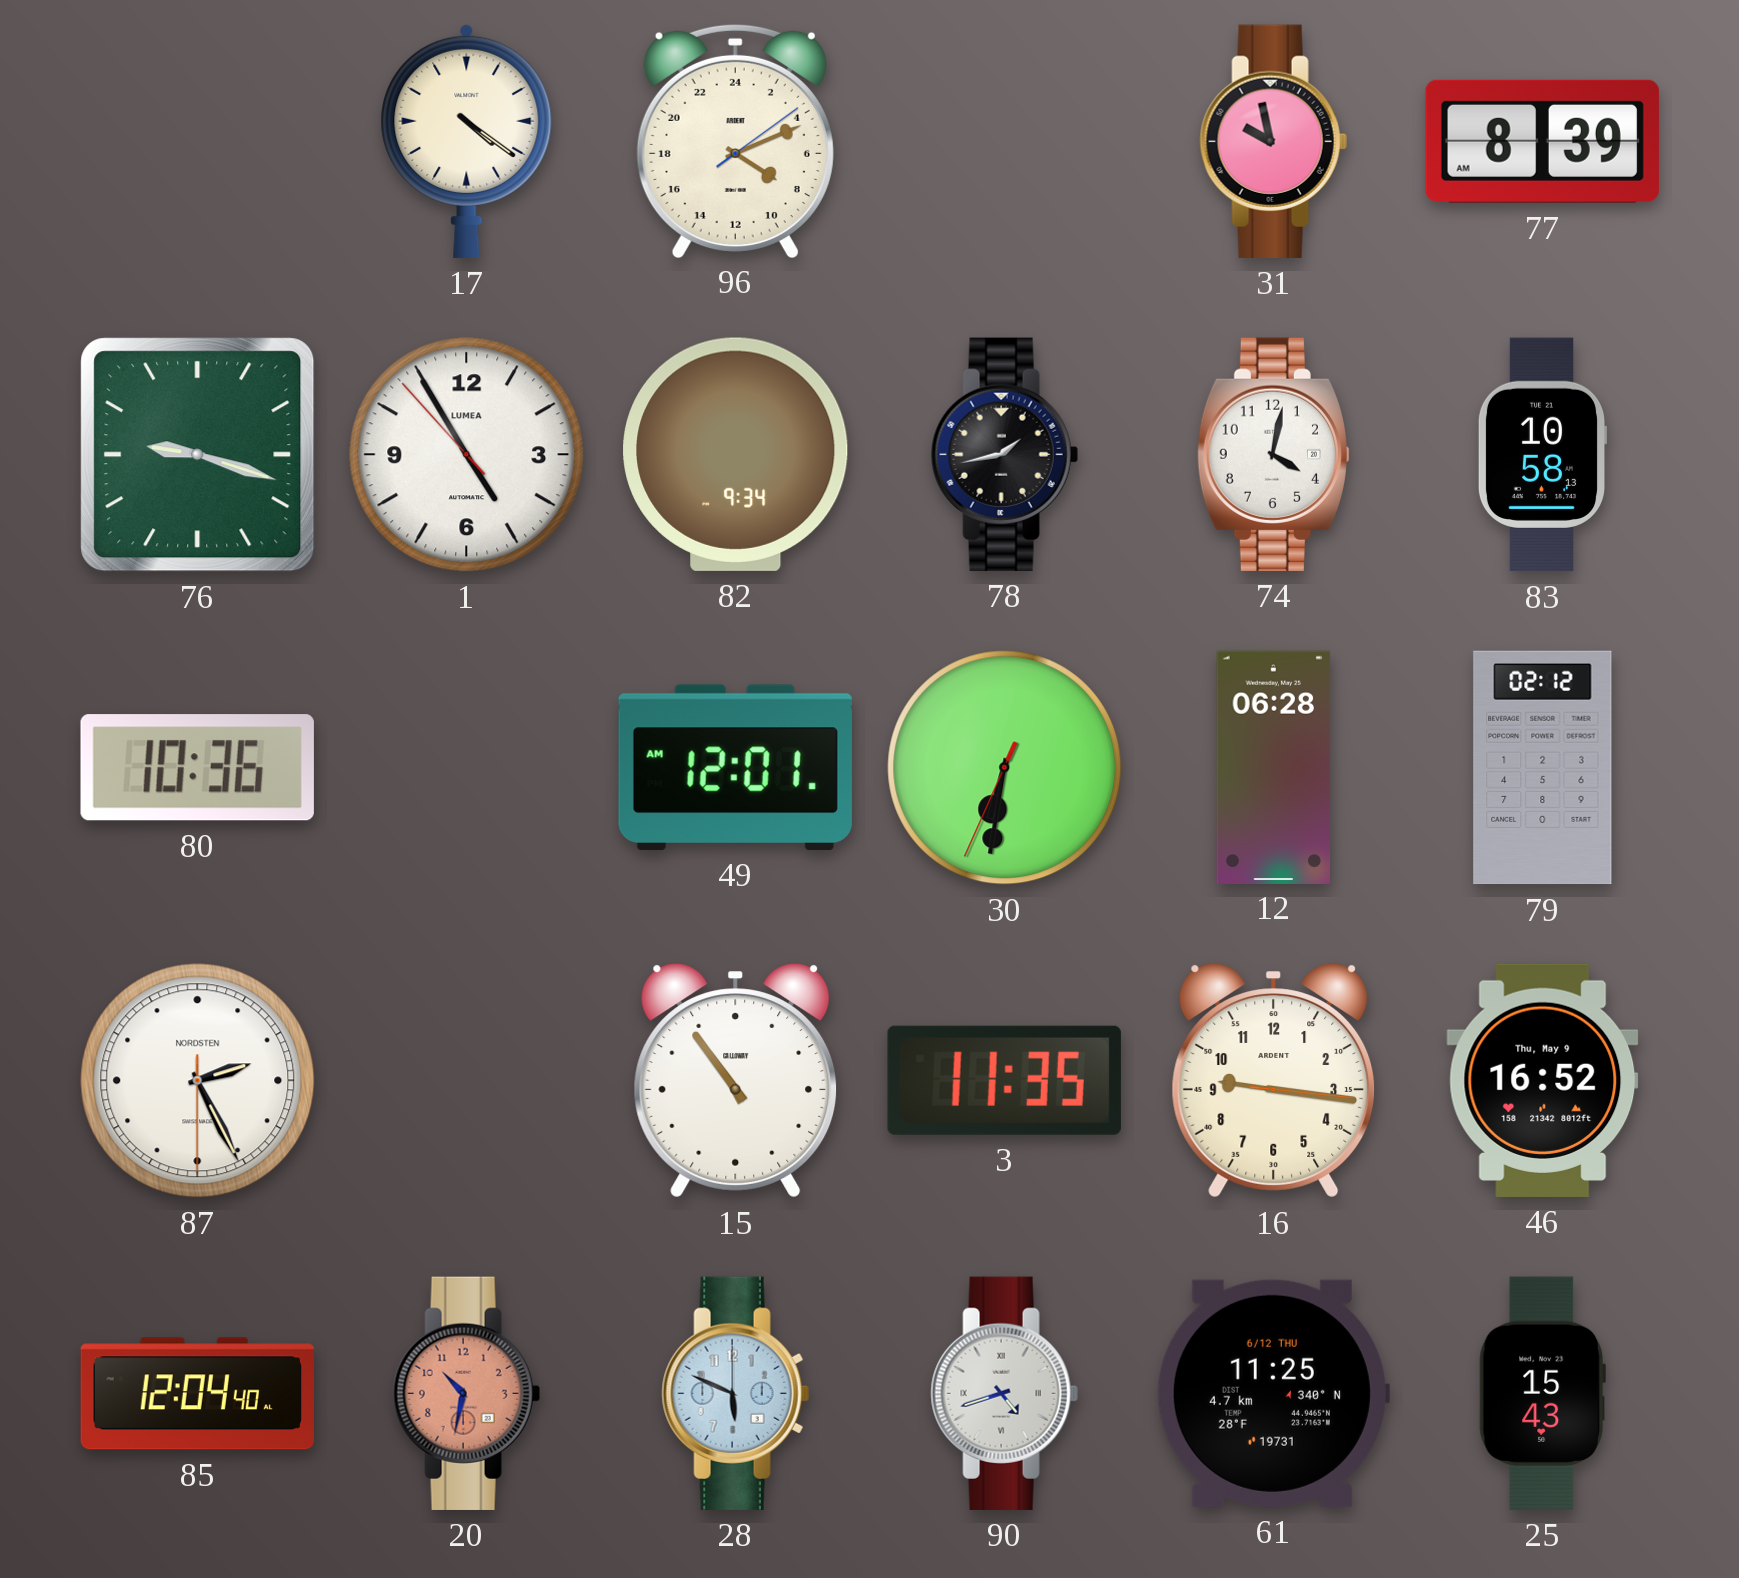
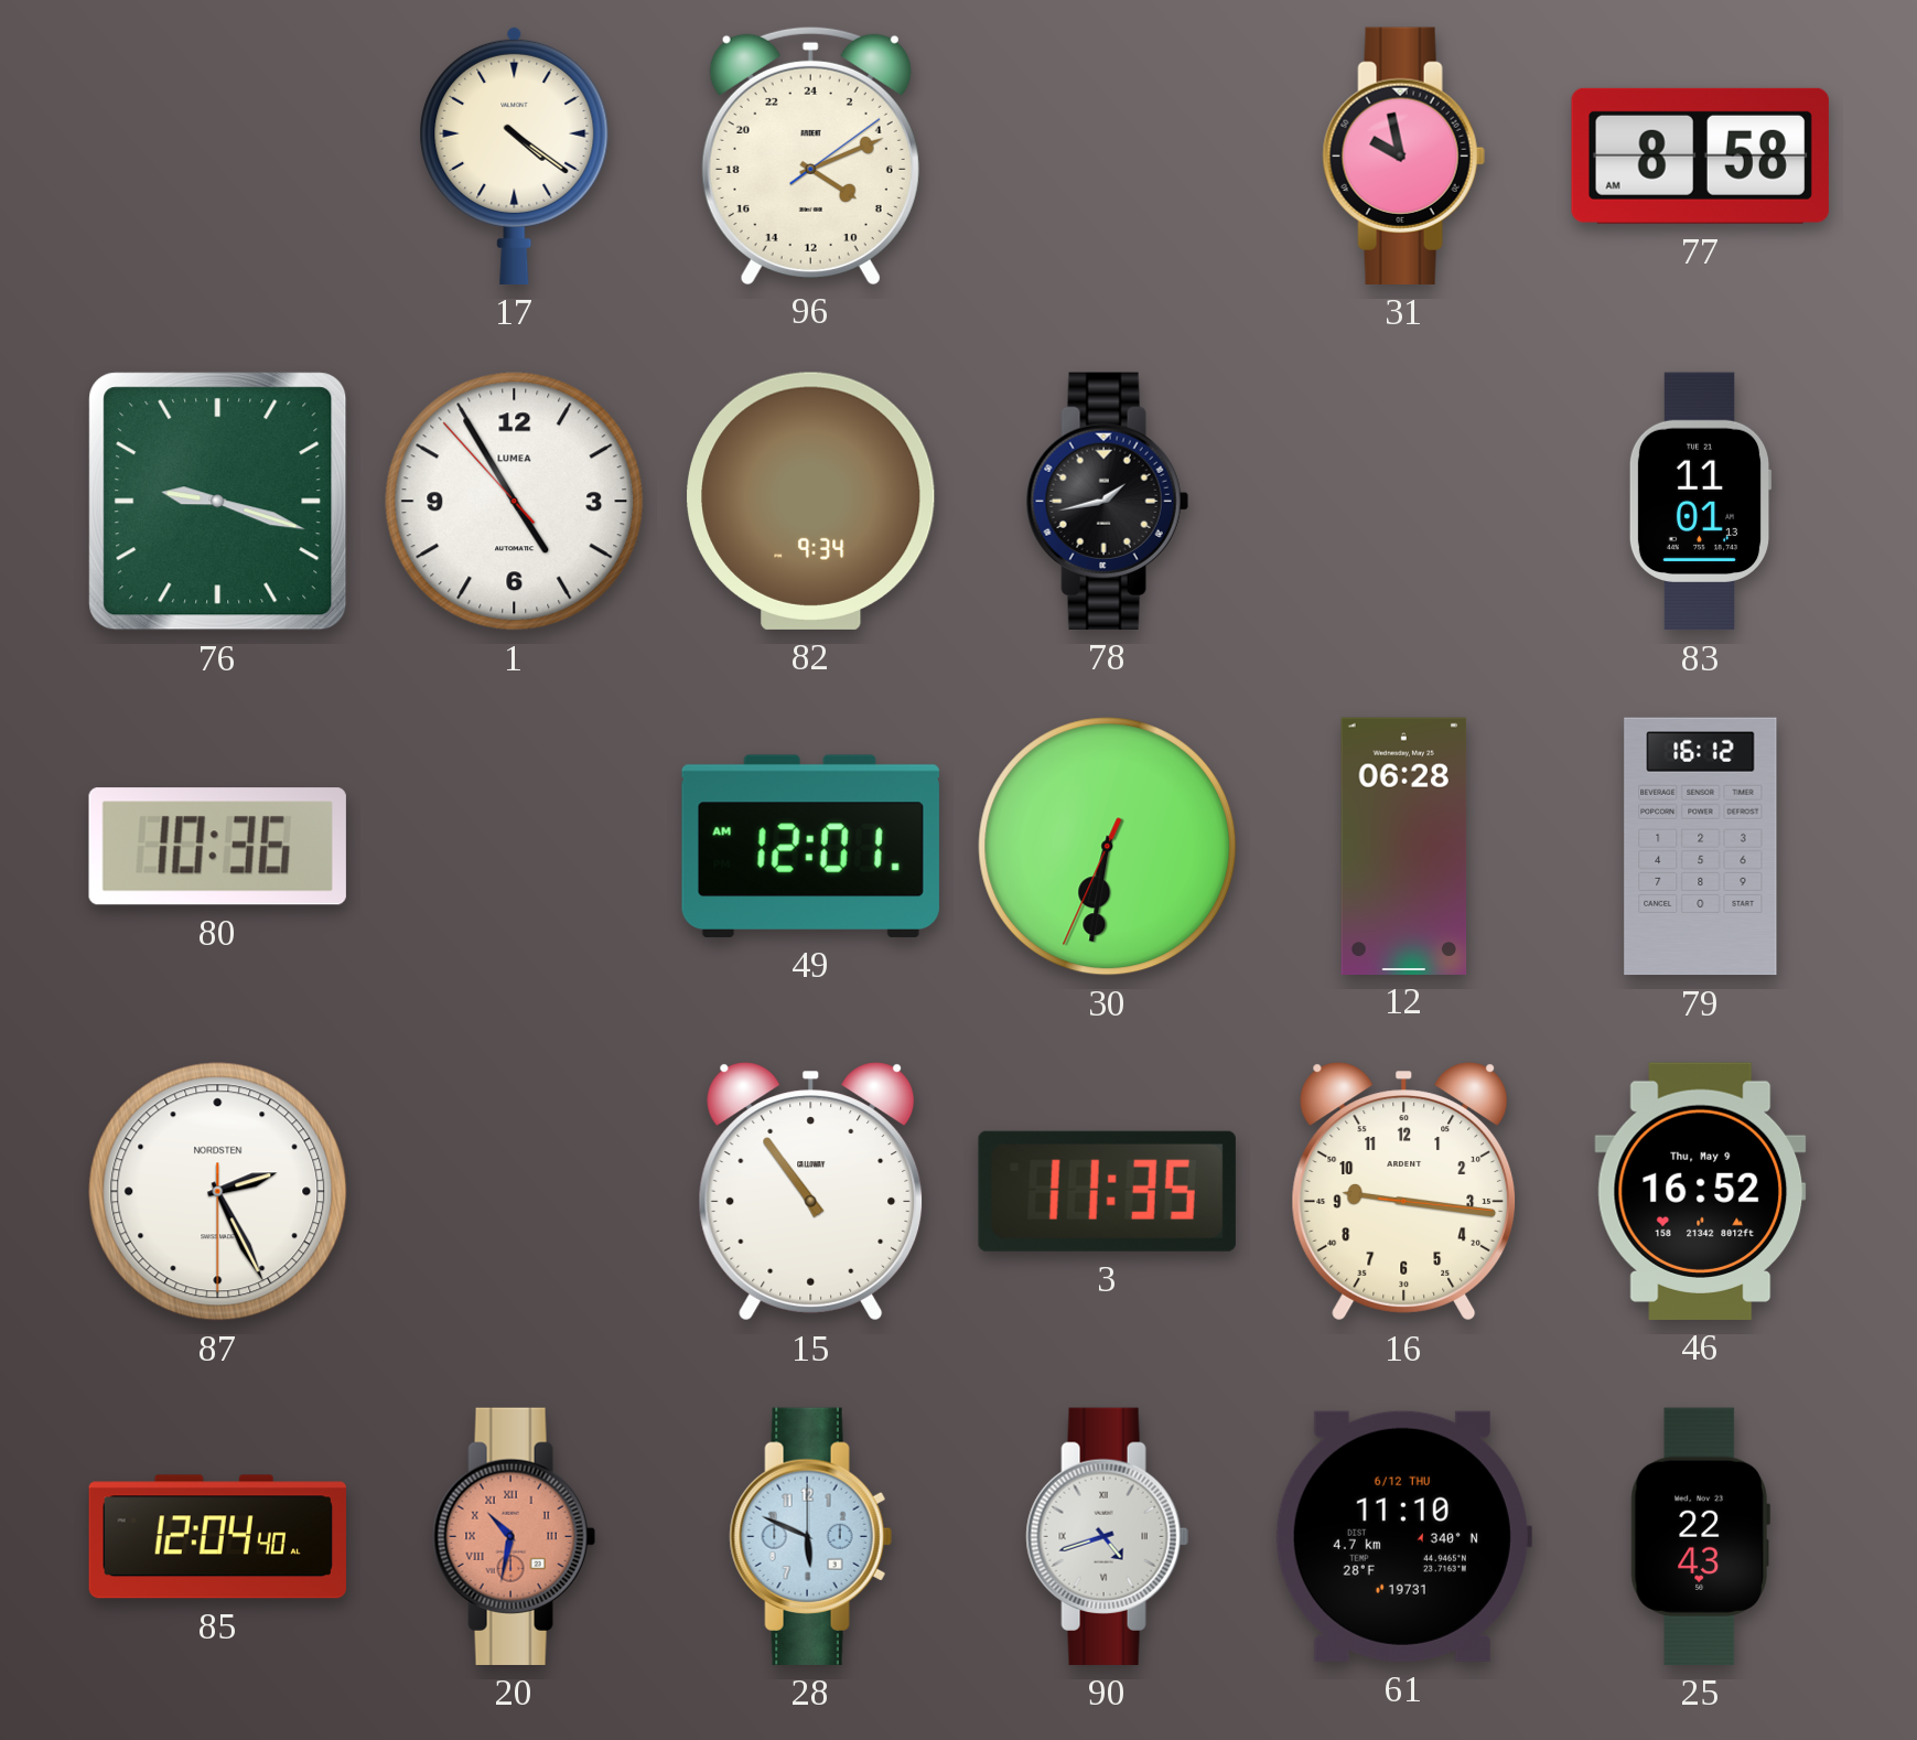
77: 8:39 -> 8:58 (1700, 155)
74: 4:02 -> none (1272, 454)
83: 10:58 -> 11:01 (1700, 502)
79: 02:12 -> 16:12 (1701, 847)
20 numerals: Arabic -> Roman (514, 1536)
61: 11:25 -> 11:10 (1403, 1536)
25: 15:43 -> 22:43 (1700, 1536)
